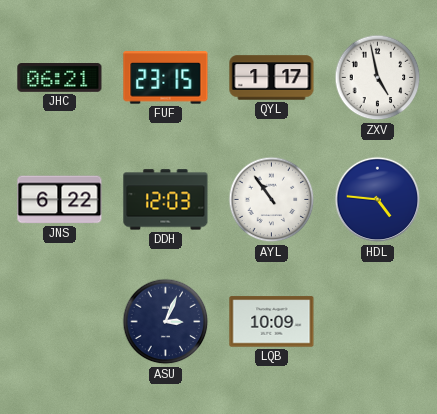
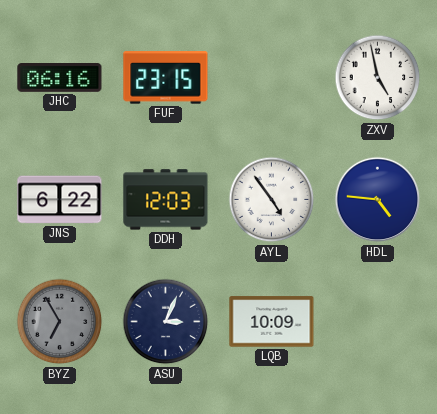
JHC: 06:21 -> 06:16 (60, 78)
QYL: 1:17 -> none (272, 78)
AYL: 10:54 -> 4:54 (272, 200)
BYZ: none -> 6:55 (60, 322)
